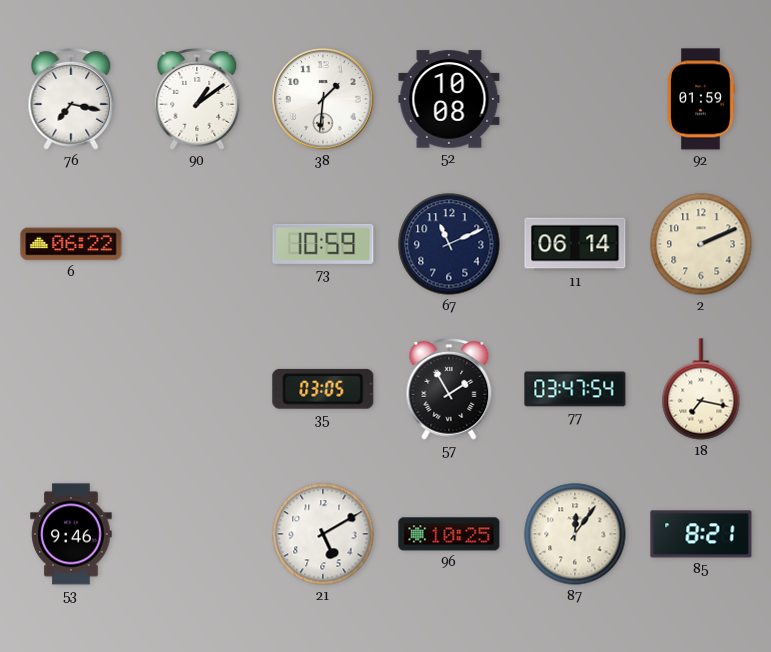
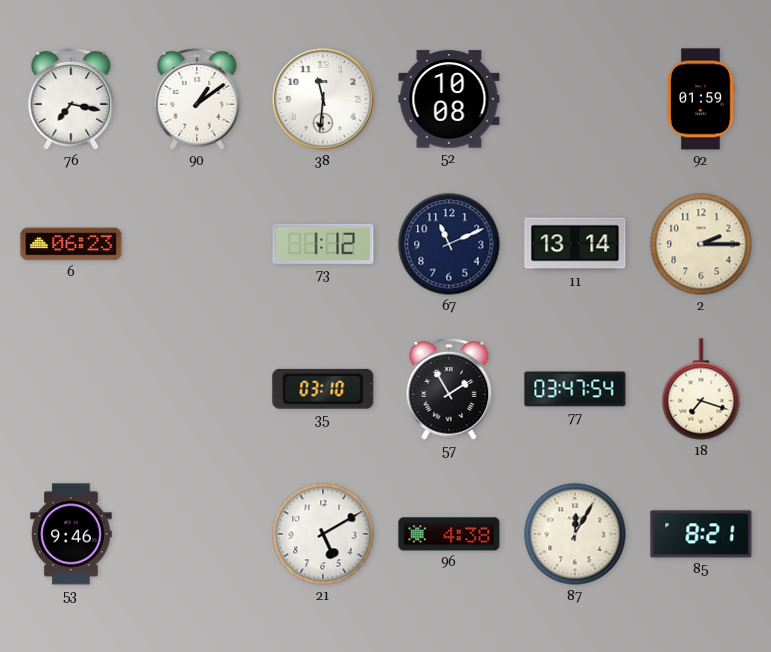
38: 1:31 -> 11:31 (323, 99)
6: 06:22 -> 06:23 (71, 244)
73: 10:59 -> 1:12 (323, 244)
11: 06:14 -> 13:14 (575, 244)
2: 2:11 -> 2:15 (701, 244)
35: 03:05 -> 03:10 (323, 389)
18: 7:17 -> 7:18 (701, 389)
96: 10:25 -> 4:38 (449, 534)
87: 12:06 -> 12:05 (575, 534)
